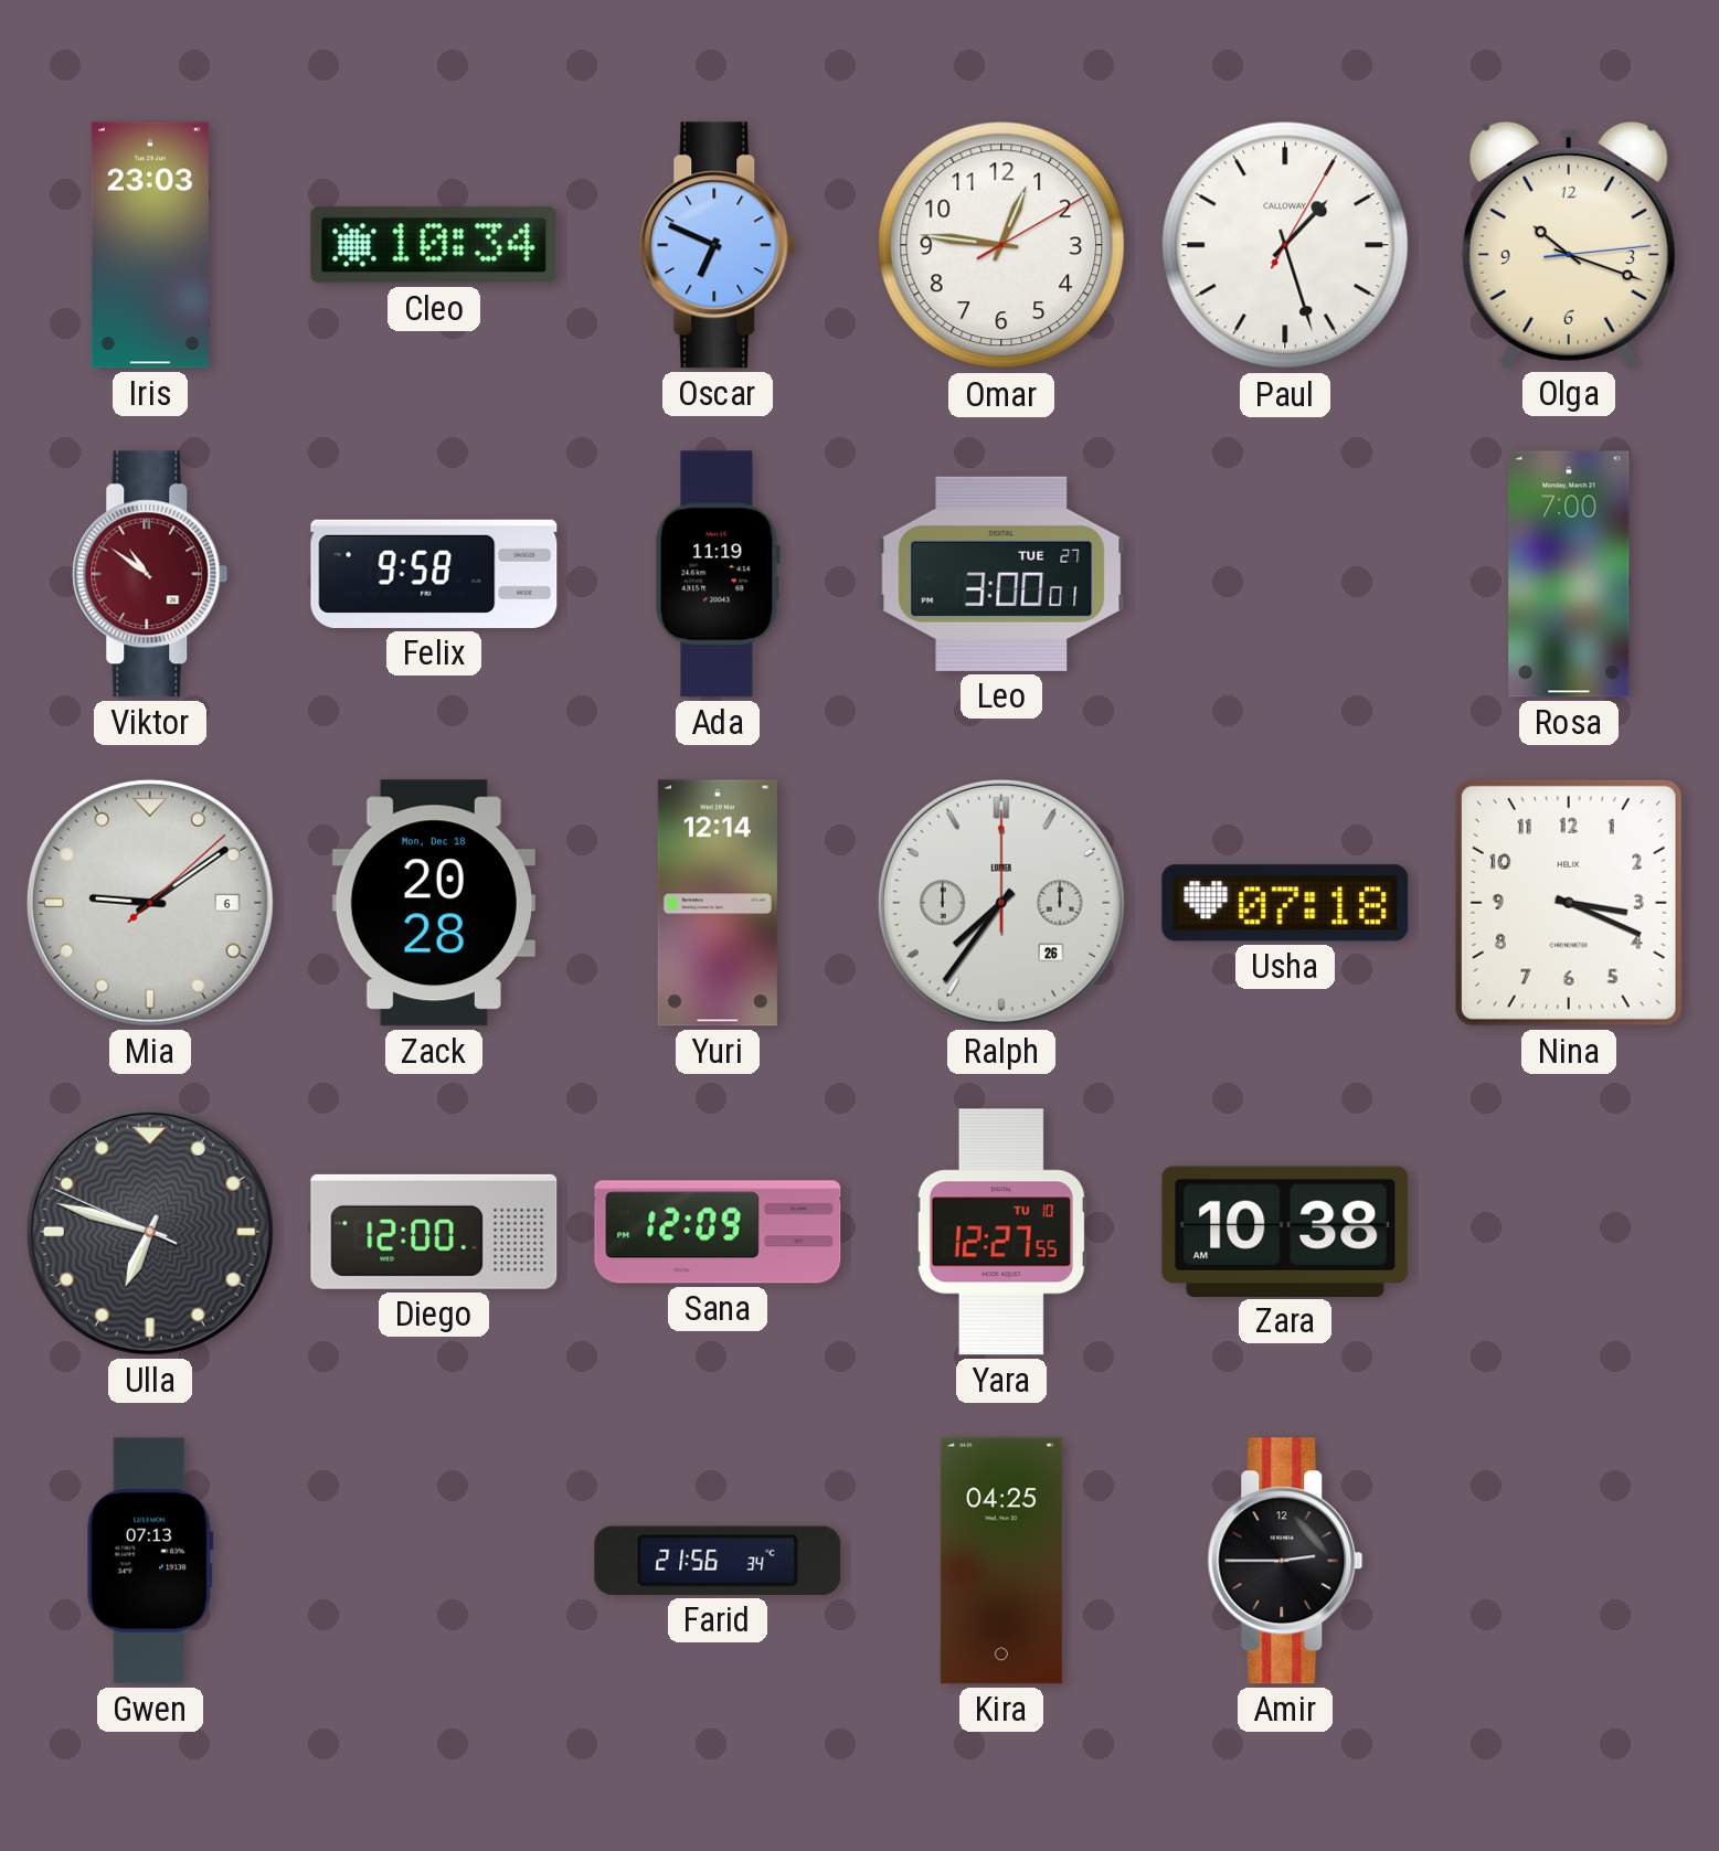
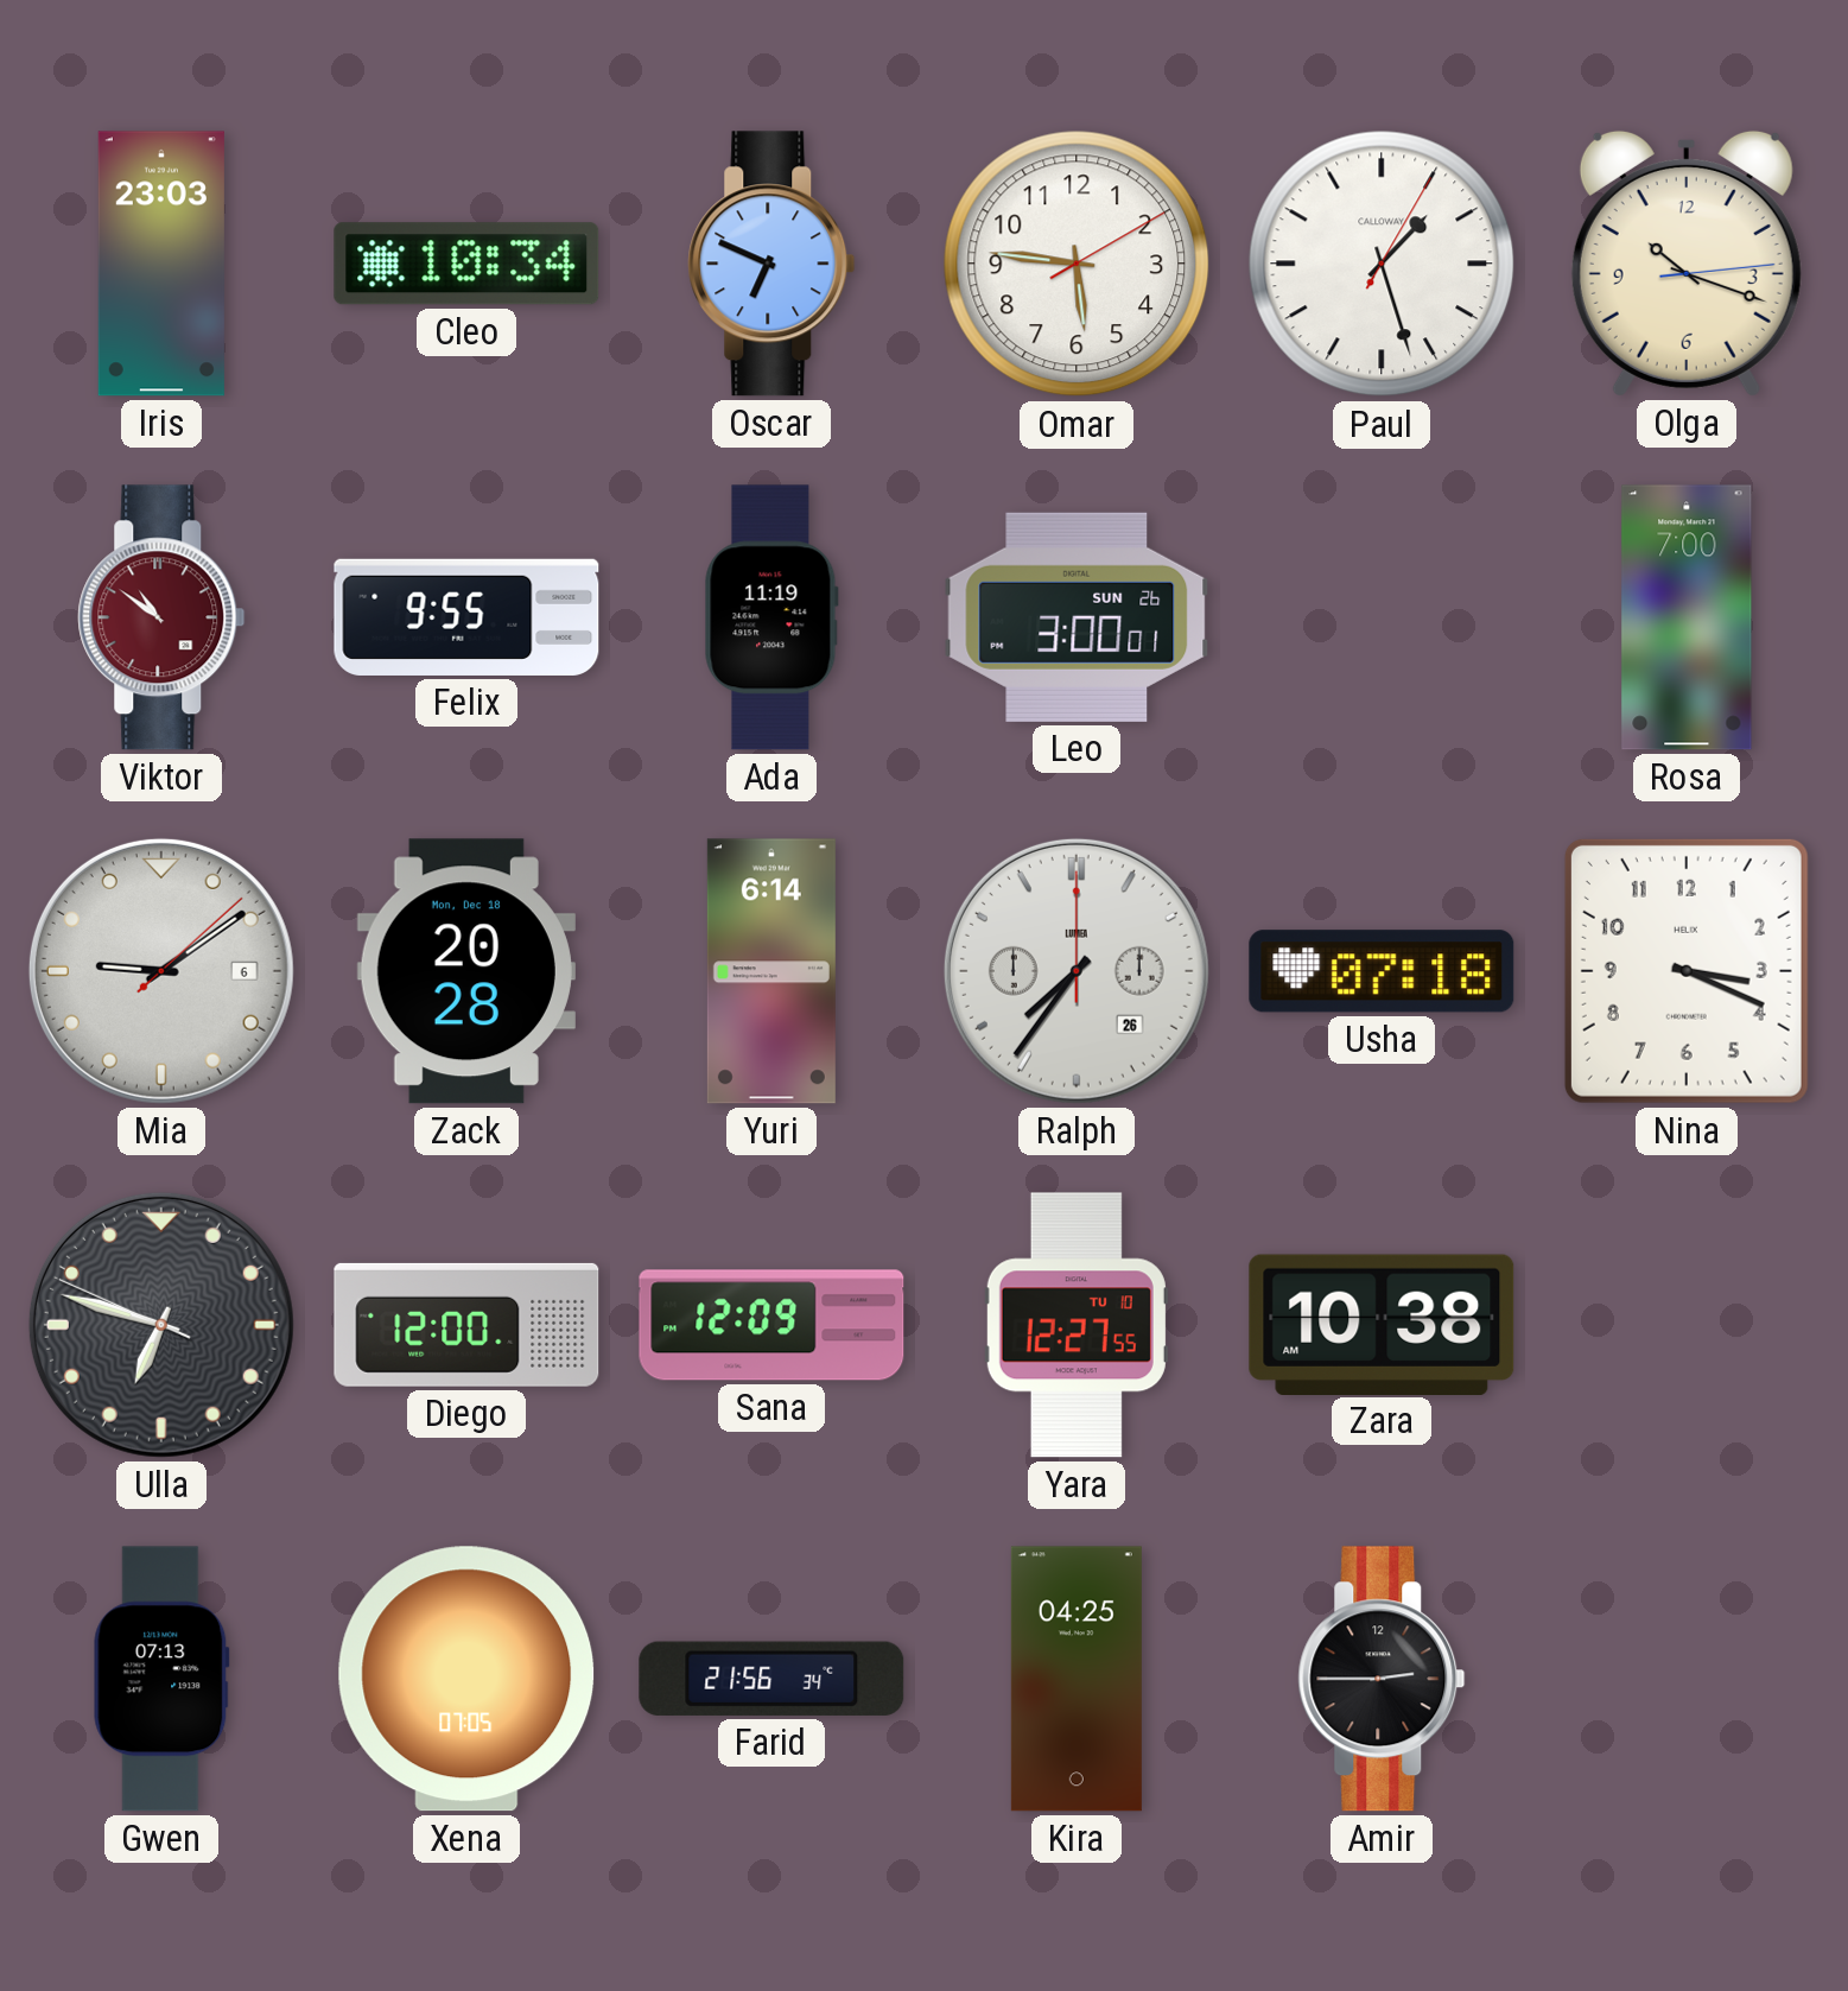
Omar: 12:46 -> 5:46 (1077, 264)
Felix: 9:58 -> 9:55 (466, 617)
Leo date: TUE 27 -> SUN 26 (1077, 617)
Yuri: 12:14 -> 6:14 (771, 971)
Xena: none -> 07:05 (466, 1679)
